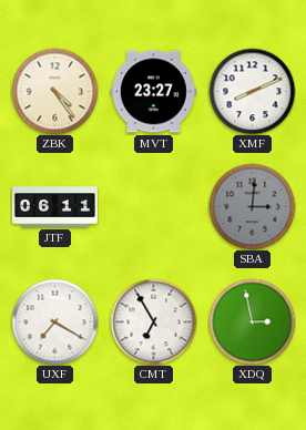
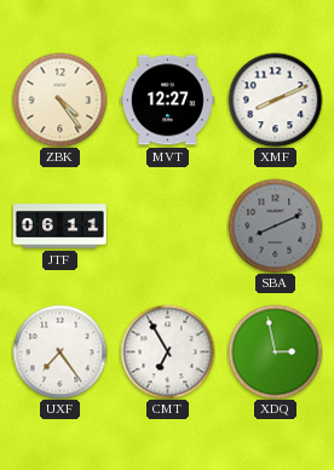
MVT: 23:27 -> 12:27 (167, 101)
SBA: 3:01 -> 8:11 (275, 225)
UXF: 7:20 -> 7:24 (59, 351)
